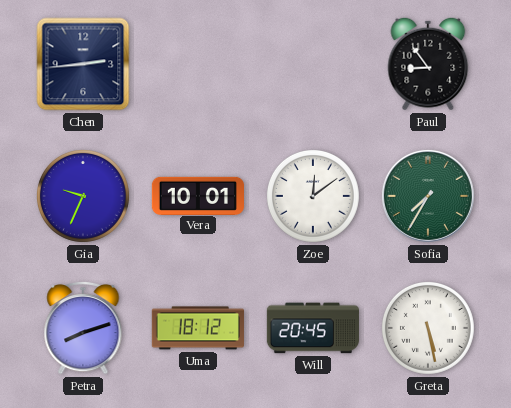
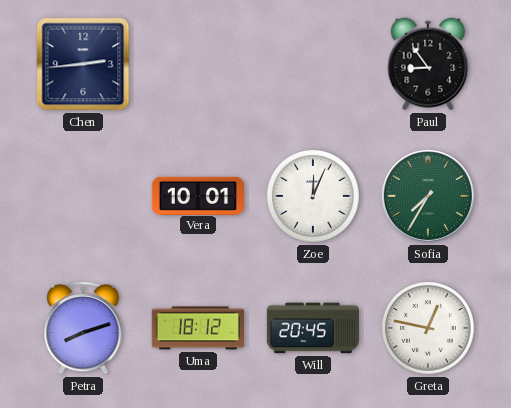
Gia: 9:34 -> none (83, 196)
Zoe: 12:09 -> 12:04 (313, 196)
Greta: 5:28 -> 12:47 (428, 328)
